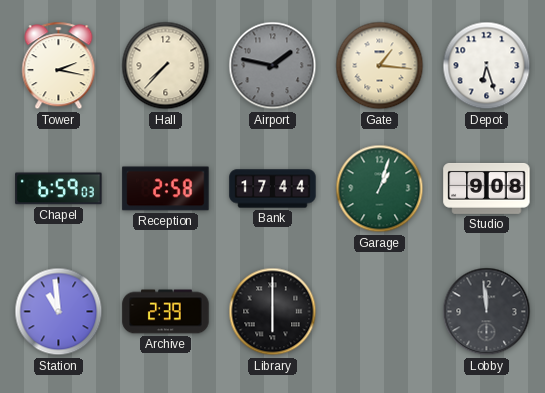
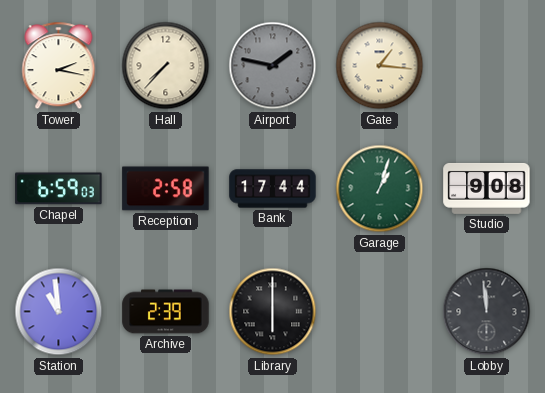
Depot: 6:27 -> none (487, 66)
